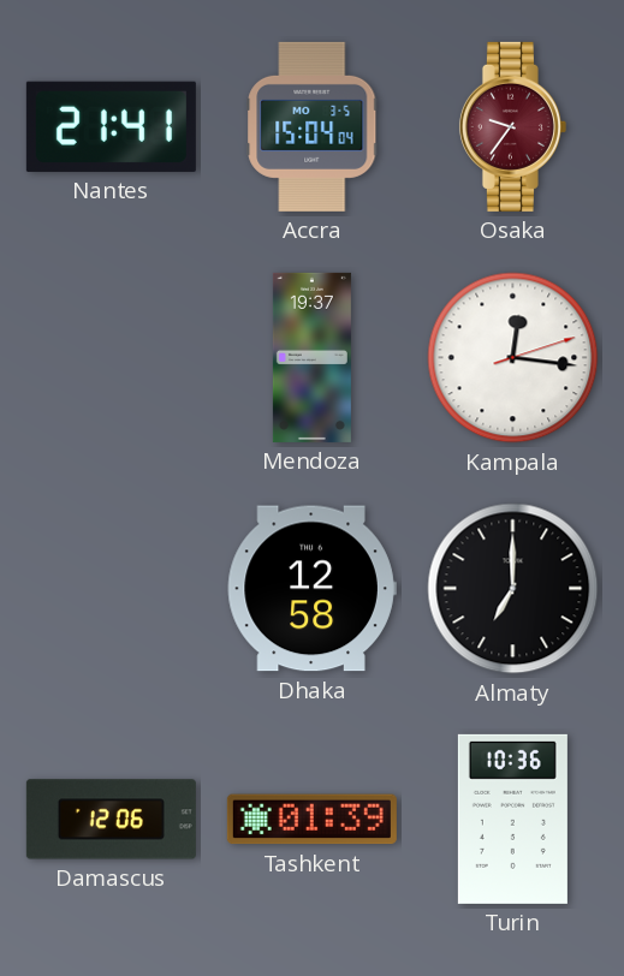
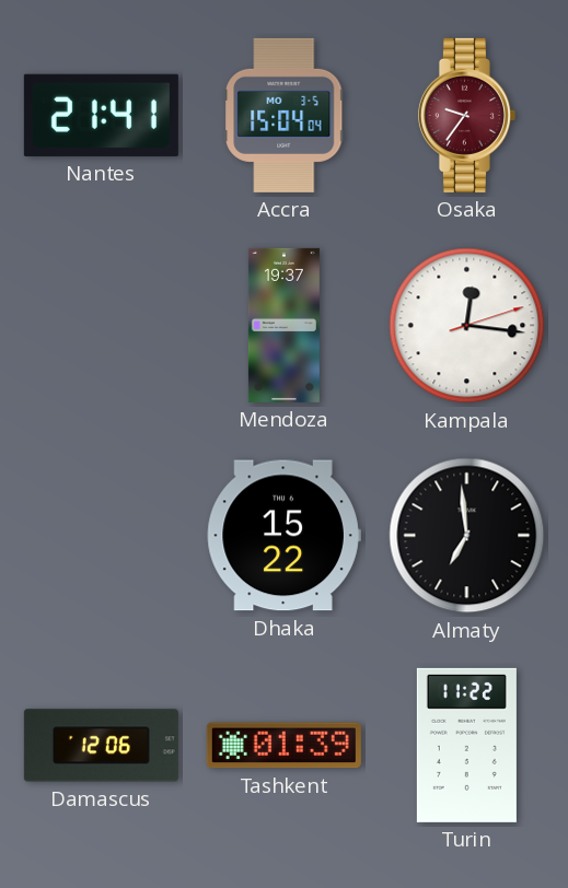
Dhaka: 12:58 -> 15:22 (283, 536)
Almaty: 7:00 -> 6:59 (467, 536)
Turin: 10:36 -> 11:22 (466, 745)
